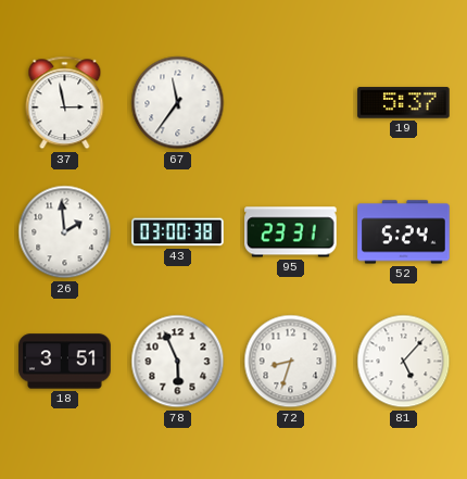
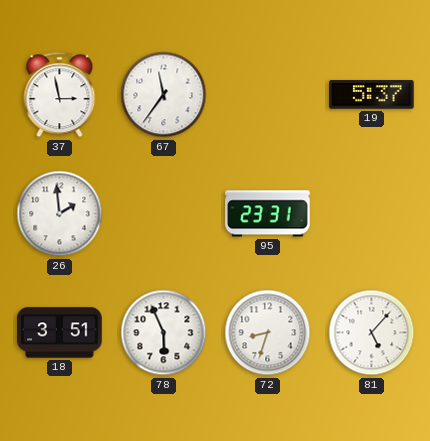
43: 03:00 -> none (178, 232)
52: 5:24 -> none (404, 232)
